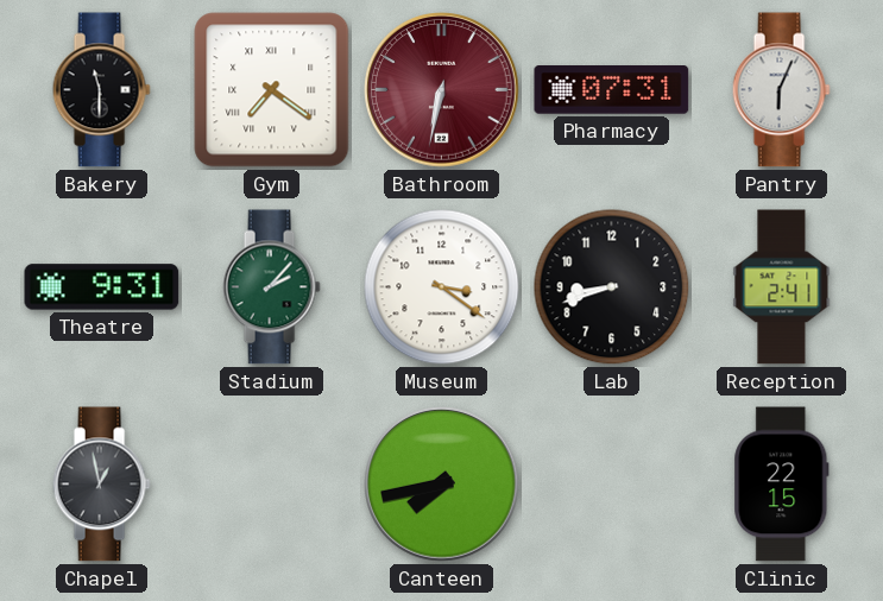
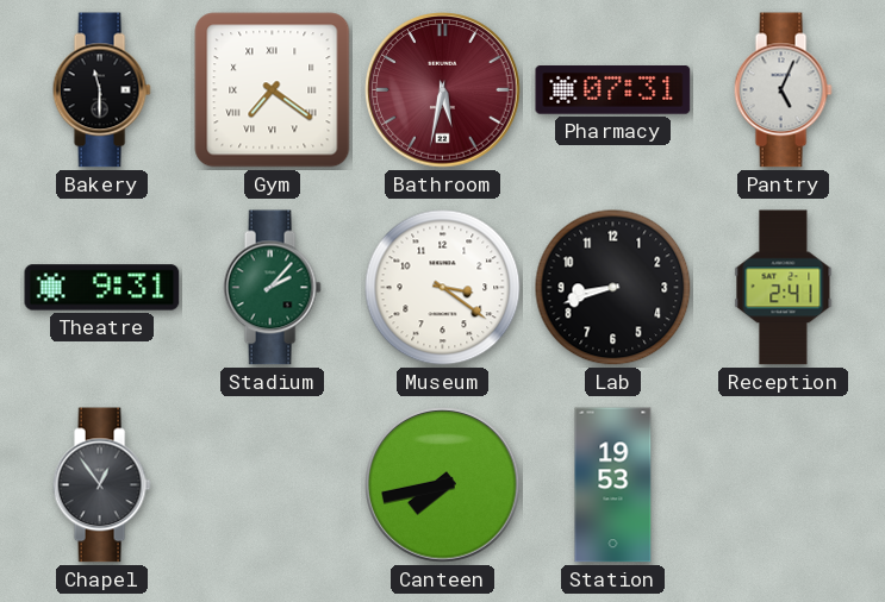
Bathroom: 6:32 -> 5:32 (443, 90)
Pantry: 6:04 -> 5:04 (783, 90)
Chapel: 12:58 -> 12:54 (101, 485)
Station: none -> 19:53 (613, 485)
Clinic: 22:15 -> none (782, 485)
